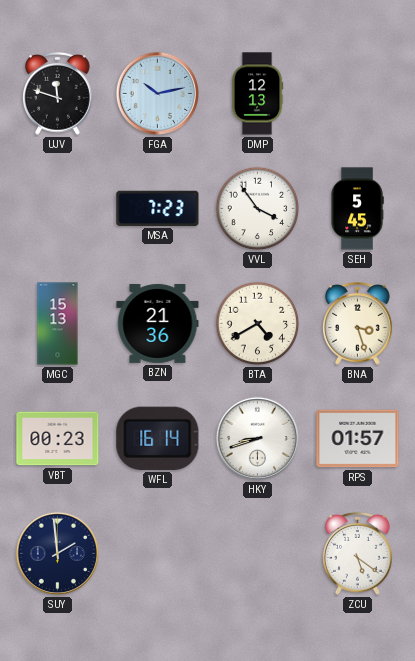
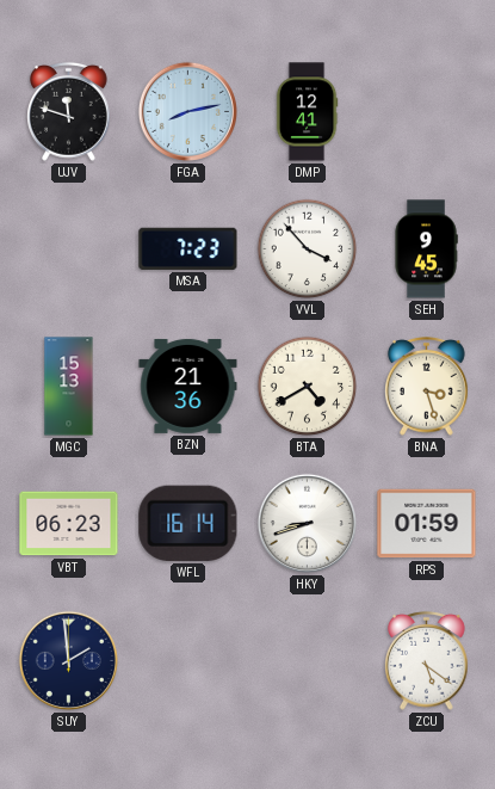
FGA: 10:13 -> 8:13 (187, 111)
DMP: 12:13 -> 12:41 (307, 112)
VVL: 3:54 -> 3:53 (308, 249)
SEH: 5:45 -> 9:45 (426, 249)
VBT: 00:23 -> 06:23 (69, 524)
RPS: 01:57 -> 01:59 (427, 524)
